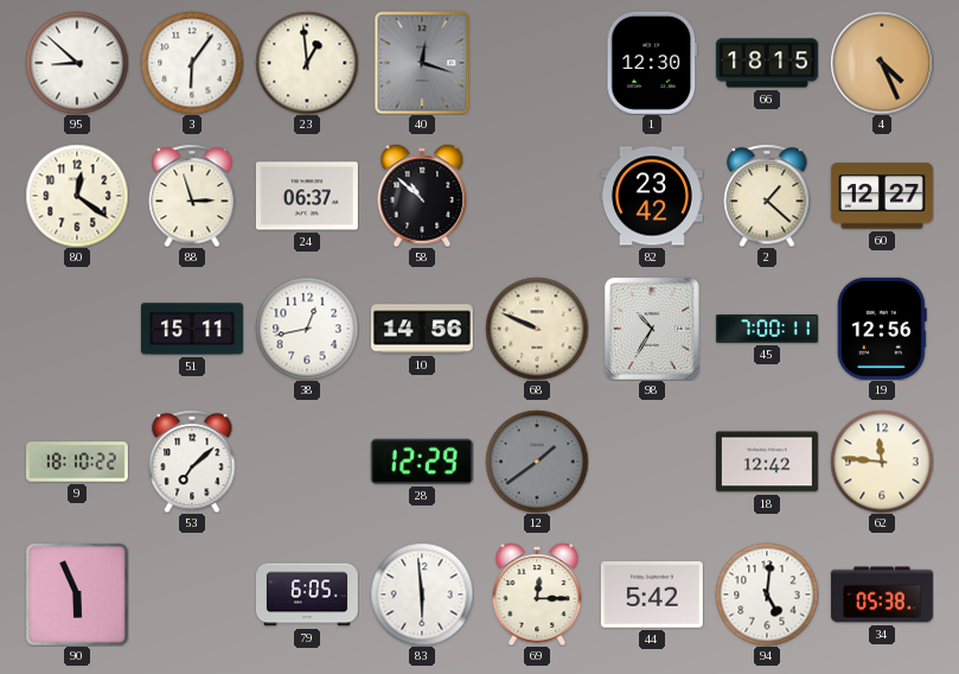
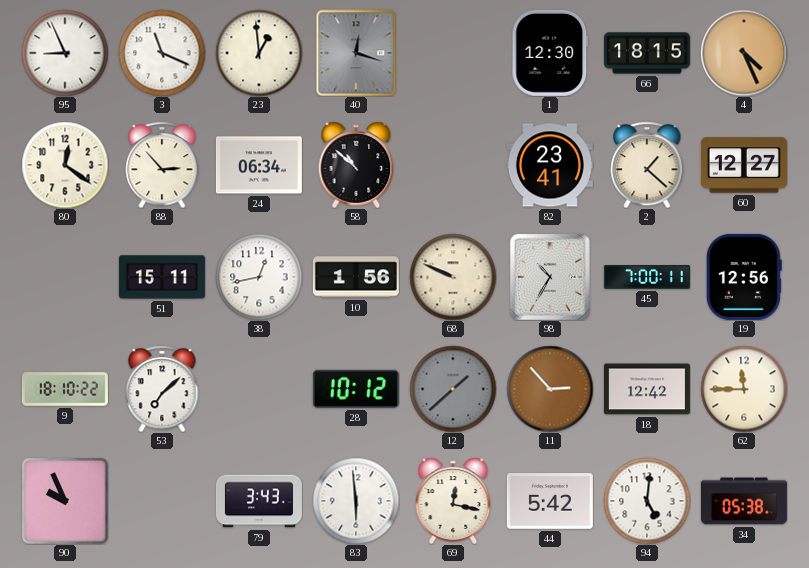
95: 8:52 -> 8:56 (65, 53)
3: 6:06 -> 11:19 (162, 53)
88: 2:57 -> 2:53 (162, 165)
24: 06:37 -> 06:34 (259, 165)
82: 23:42 -> 23:41 (550, 165)
10: 14:56 -> 1:56 (356, 277)
28: 12:29 -> 10:12 (356, 389)
12: 1:39 -> 1:38 (453, 389)
11: none -> 2:53 (550, 389)
62: 11:46 -> 11:45 (744, 389)
90: 5:56 -> 9:56 (65, 501)
79: 6:05 -> 3:43 (259, 501)
69: 12:15 -> 12:17 (453, 501)
